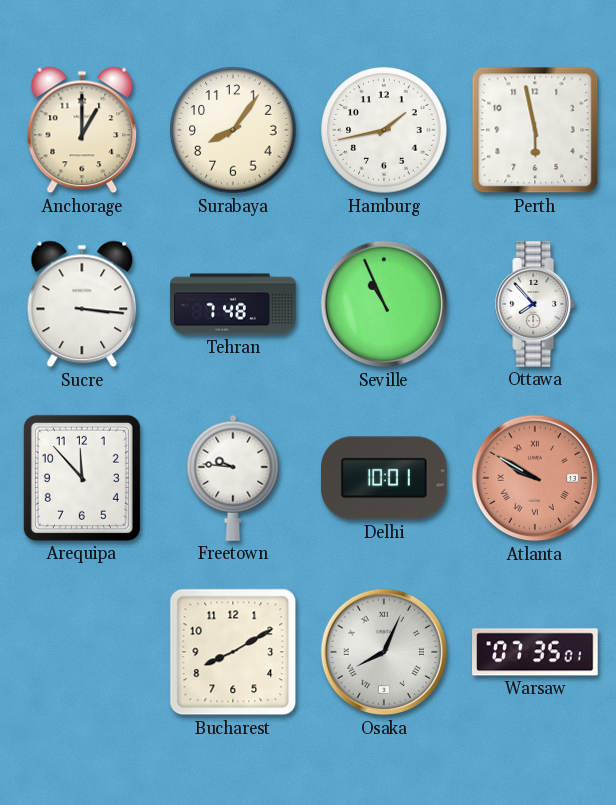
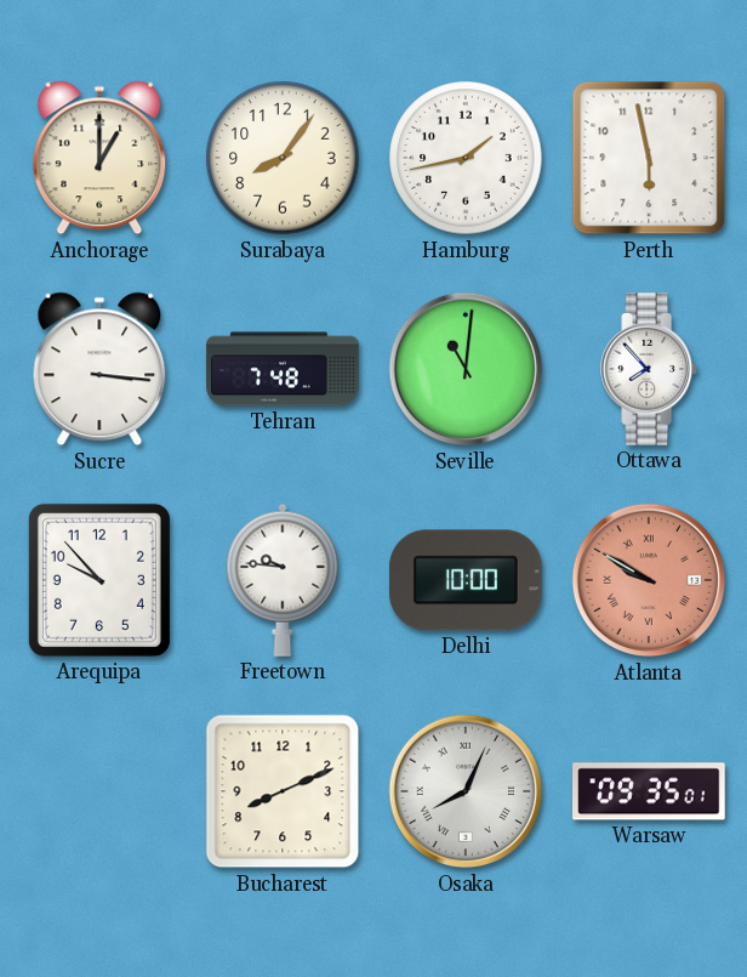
Seville: 10:56 -> 11:01 (466, 369)
Arequipa: 11:53 -> 9:53 (99, 580)
Delhi: 10:01 -> 10:00 (467, 580)
Bucharest: 8:10 -> 8:11 (283, 791)
Warsaw: 07:35 -> 09:35 (649, 791)
